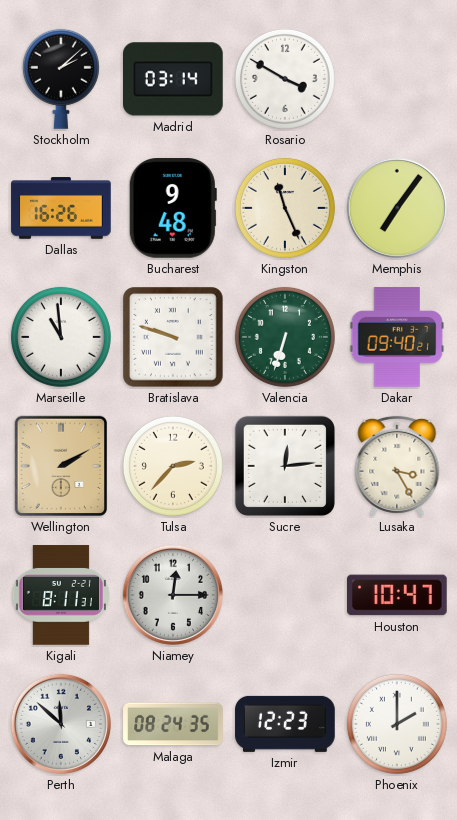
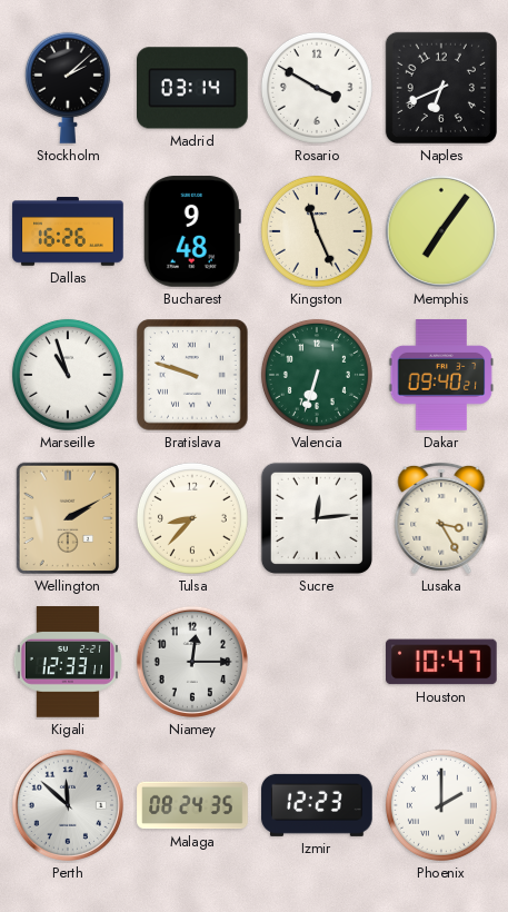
Naples: none -> 6:41 (441, 88)
Marseille: 10:59 -> 10:57 (68, 375)
Tulsa: 2:37 -> 8:37 (192, 518)
Kigali: 8:11 -> 12:33 (68, 662)
